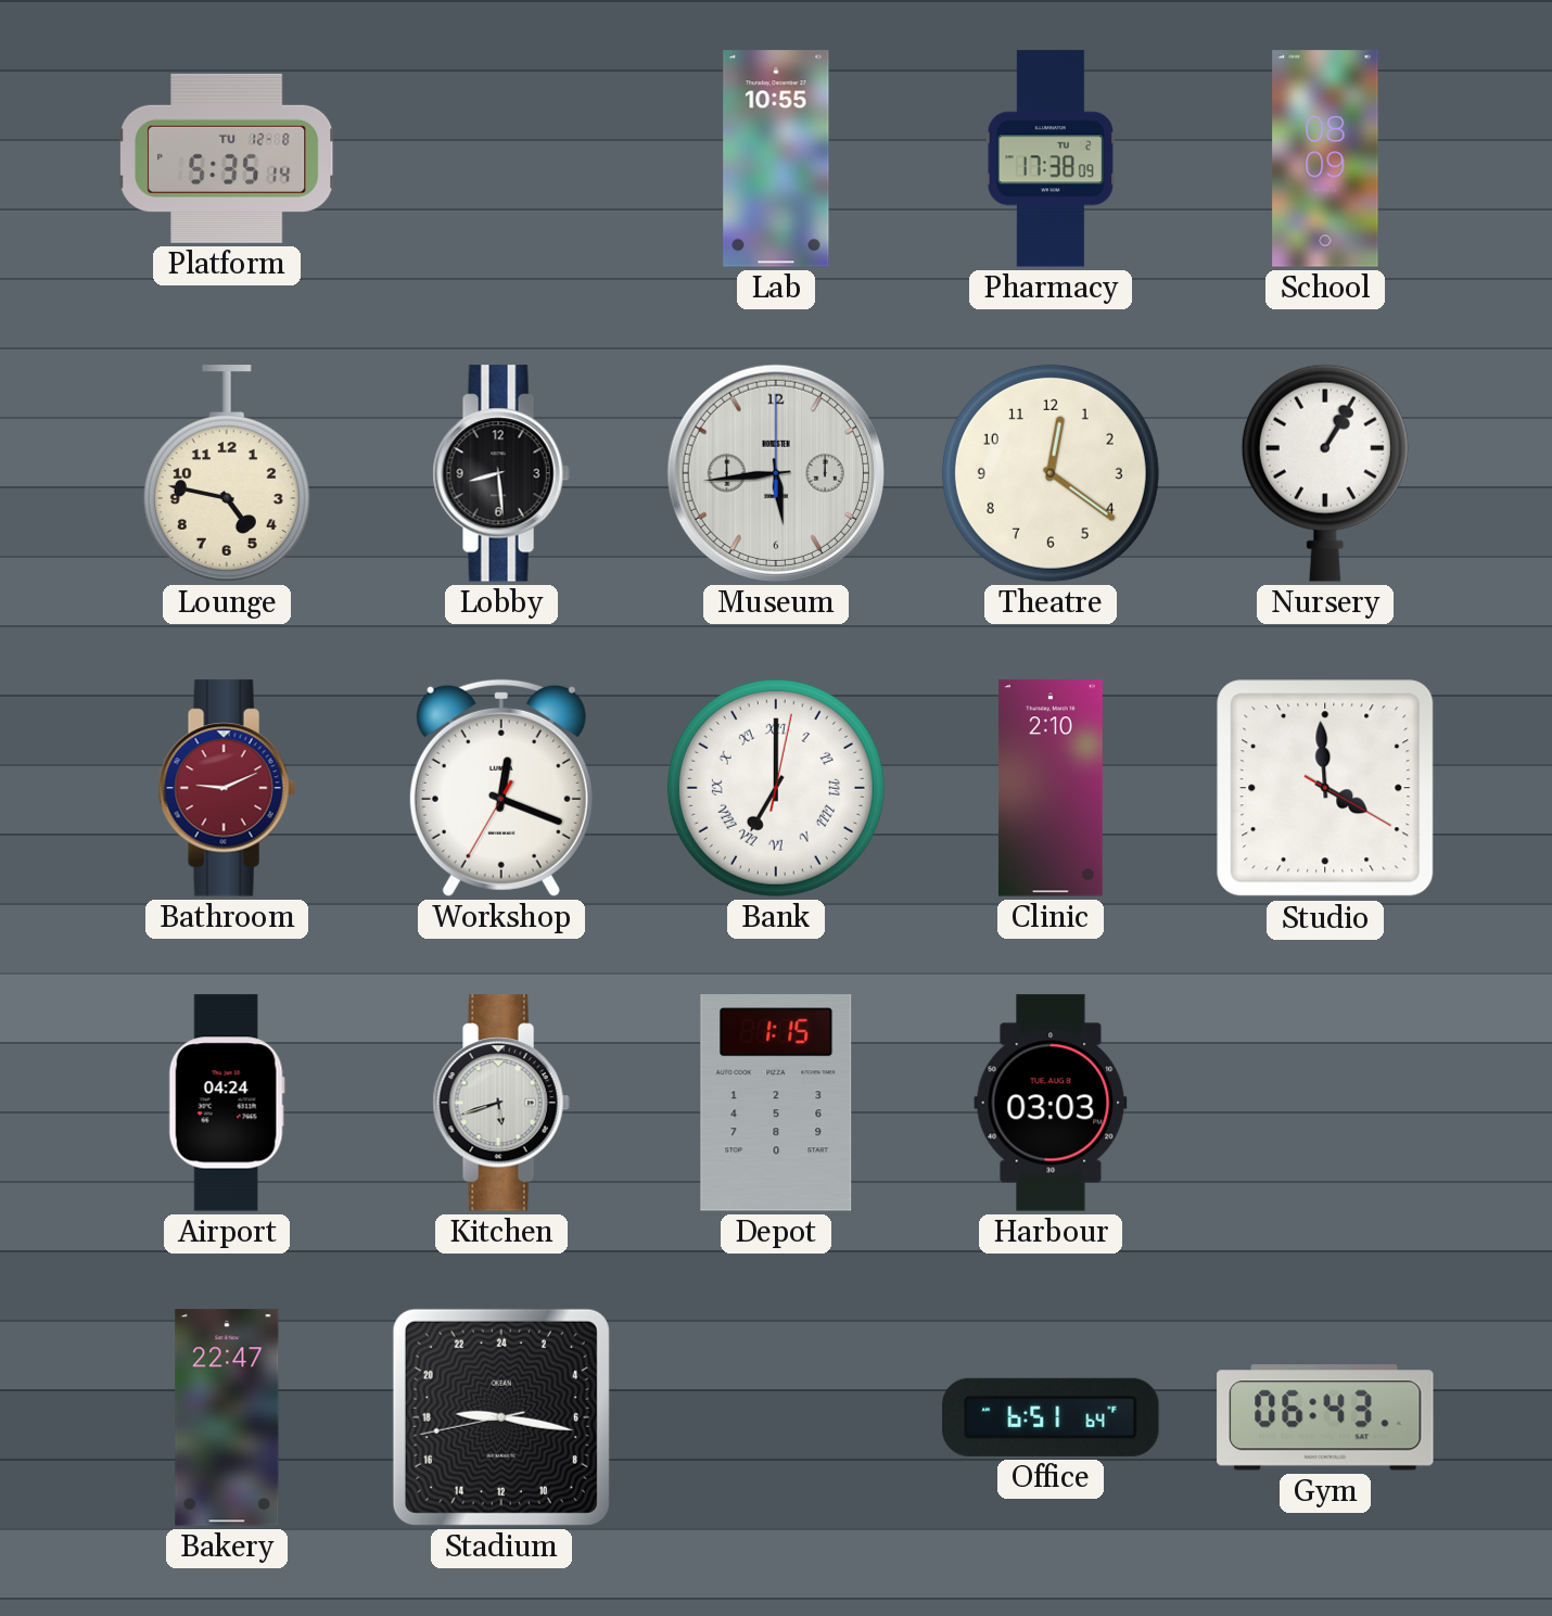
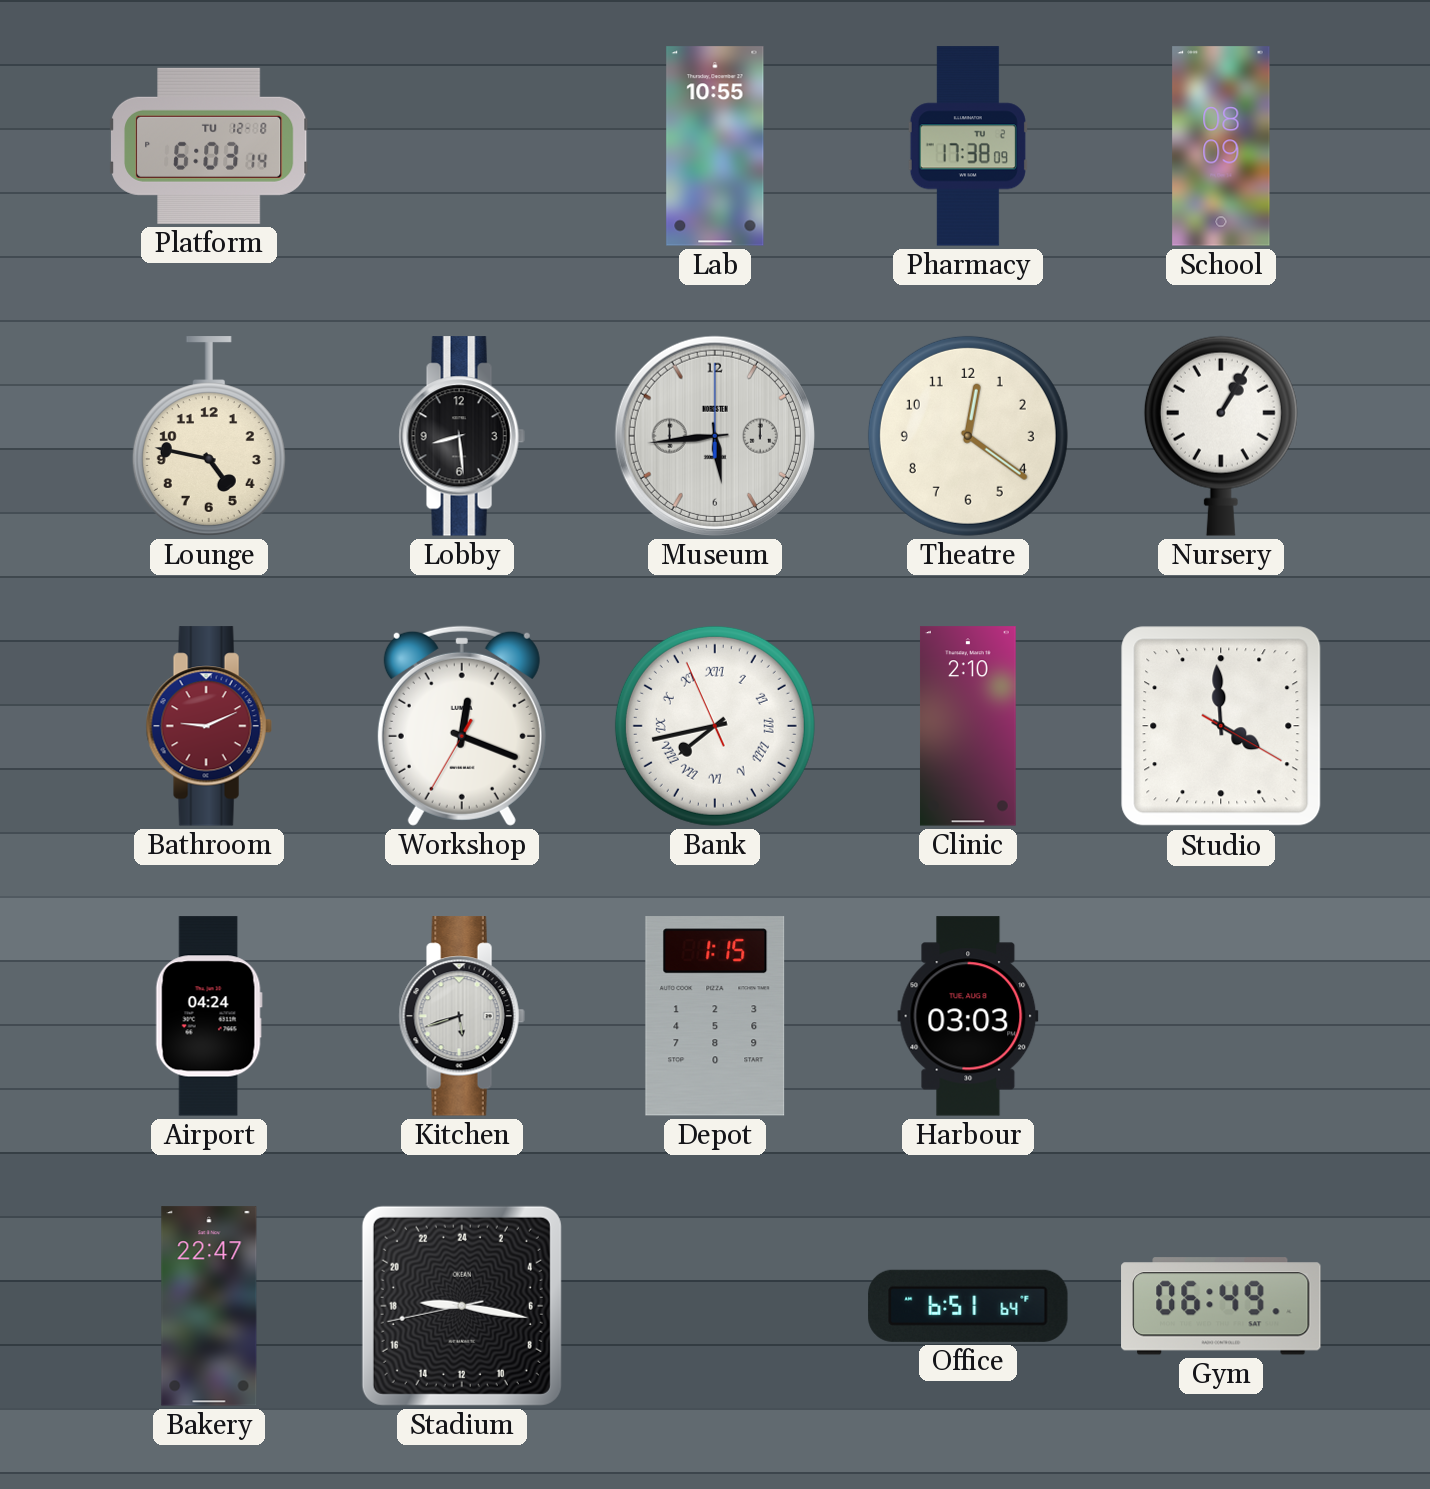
Platform: 5:35 -> 6:03 (209, 146)
Bank: 7:00 -> 7:42 (715, 726)
Gym: 06:43 -> 06:49 (1221, 1306)
